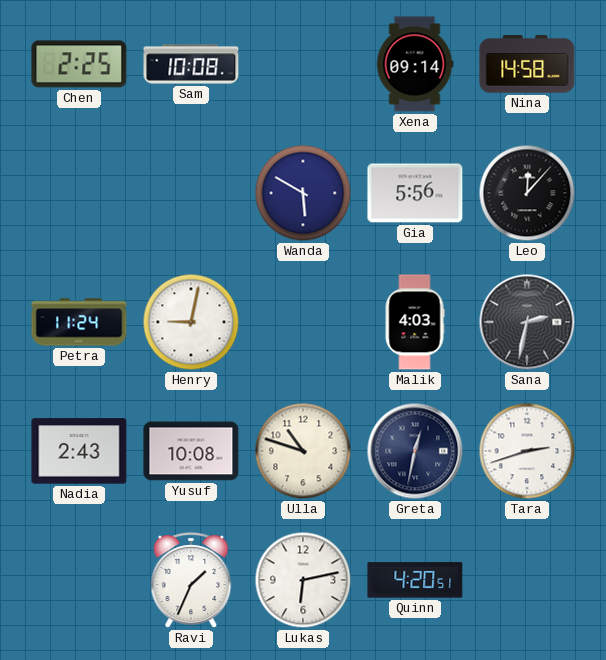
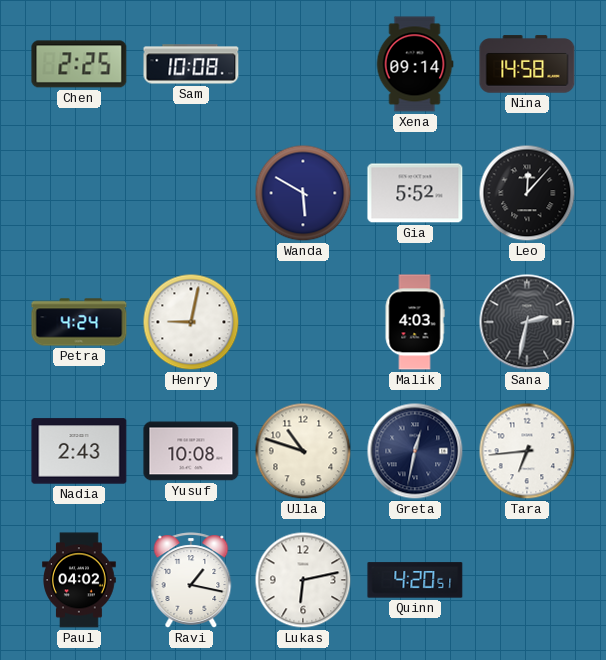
Gia: 5:56 -> 5:52 (415, 193)
Petra: 11:24 -> 4:24 (79, 322)
Tara: 2:42 -> 6:44 (527, 451)
Paul: none -> 04:02 (80, 580)
Ravi: 1:34 -> 1:17 (191, 580)
